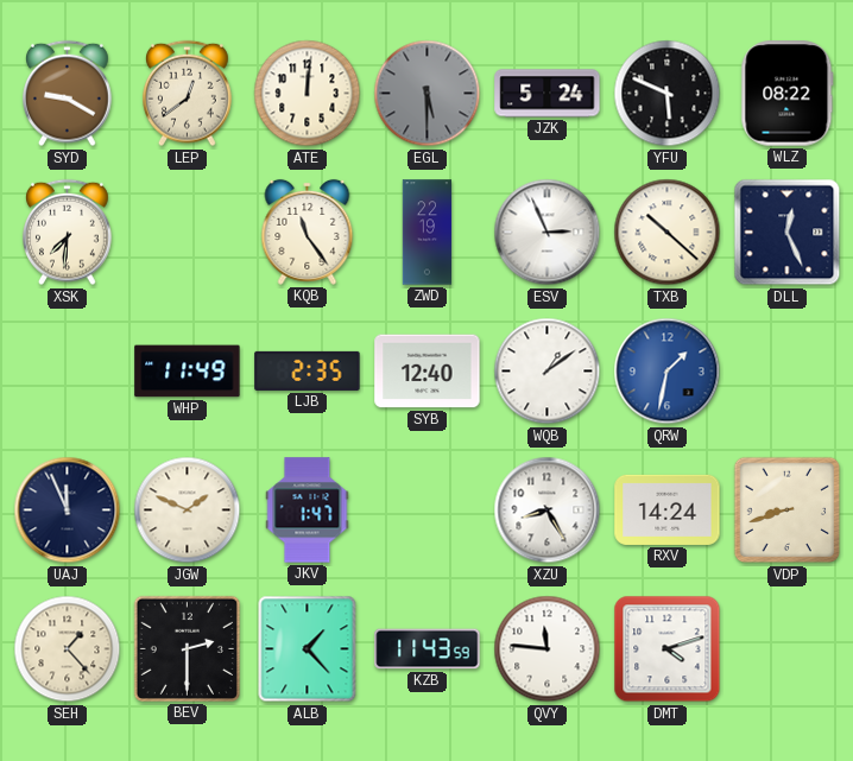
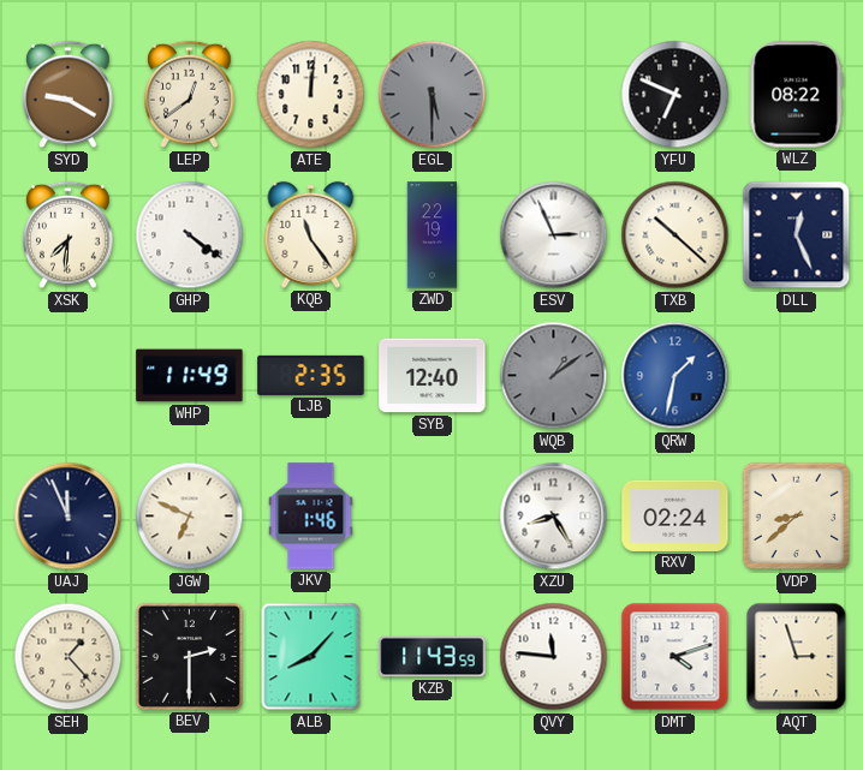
JZK: 5:24 -> none (548, 94)
YFU: 5:49 -> 6:49 (675, 95)
GHP: none -> 4:21 (190, 235)
WQB dial: white -> grey (554, 376)
JGW: 1:49 -> 6:49 (190, 517)
JKV: 1:47 -> 1:46 (311, 517)
RXV: 14:24 -> 02:24 (675, 515)
VDP: 8:42 -> 8:38 (797, 517)
ALB: 1:23 -> 8:07 (311, 657)
AQT: none -> 2:57 (797, 657)
